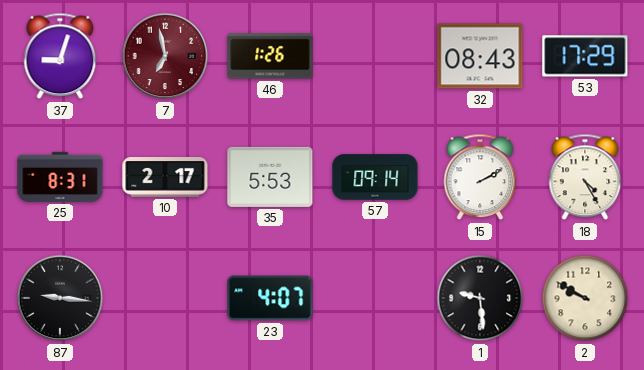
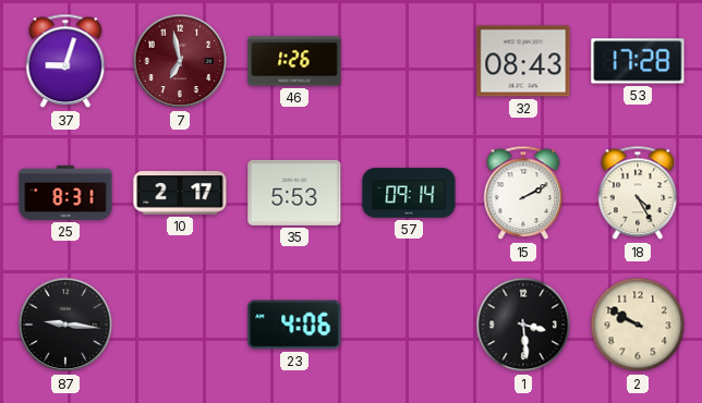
53: 17:29 -> 17:28 (638, 61)
23: 4:07 -> 4:06 (294, 325)
1: 9:29 -> 3:29 (523, 325)
